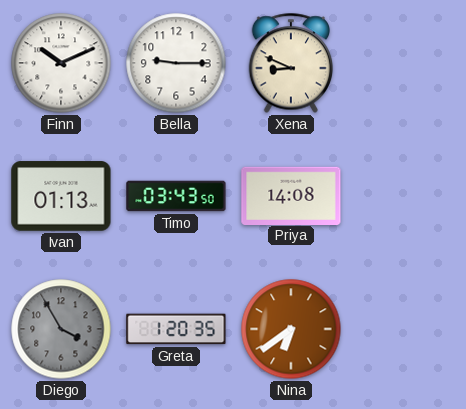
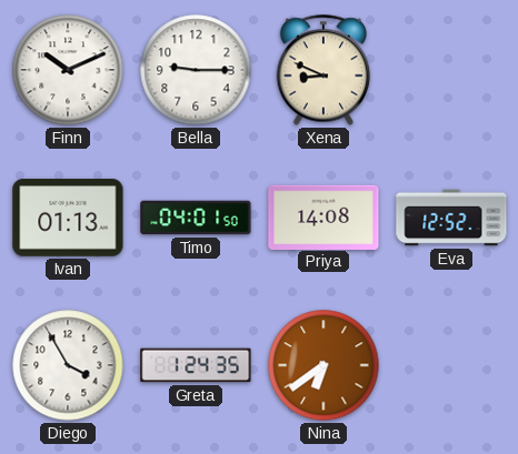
Timo: 03:43 -> 04:01 (196, 218)
Eva: none -> 12:52 (451, 218)
Diego dial: grey -> white (68, 365)
Greta: 1:20 -> 1:24 (196, 365)
